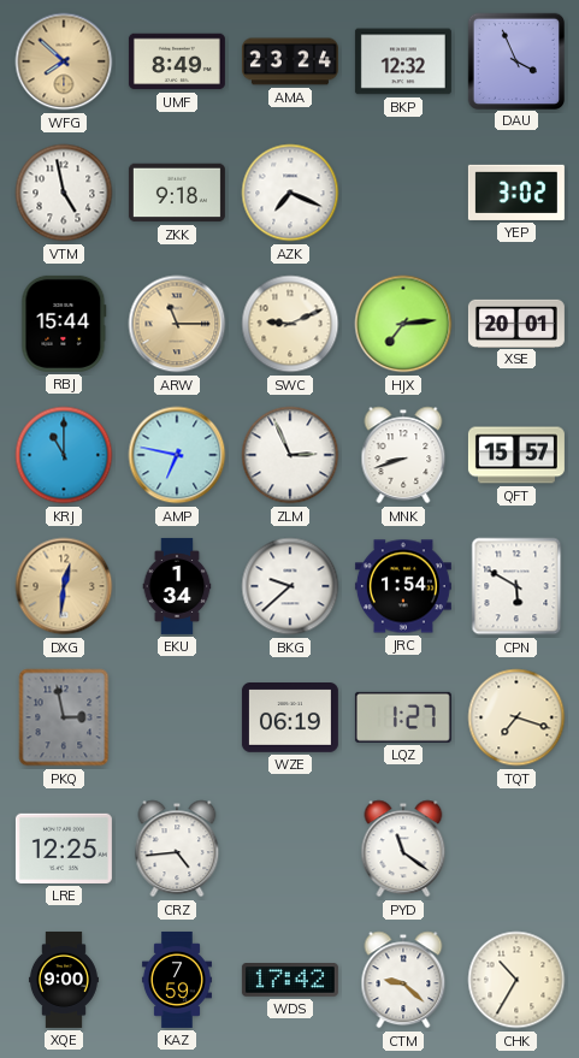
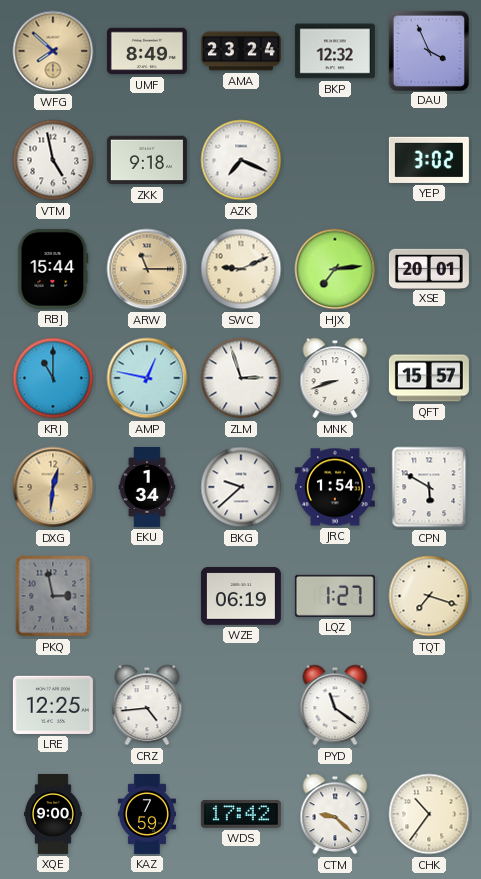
AMP: 6:47 -> 12:47 (147, 378)
ZLM: 2:56 -> 2:57 (241, 378)
CHK: 10:35 -> 10:36 (429, 814)
